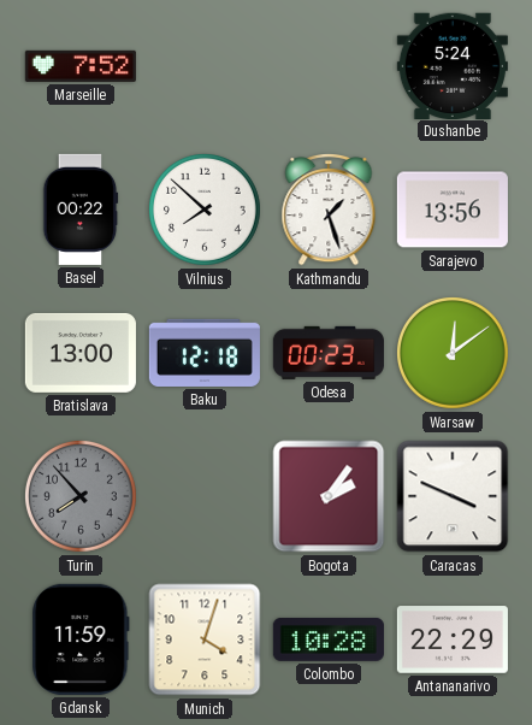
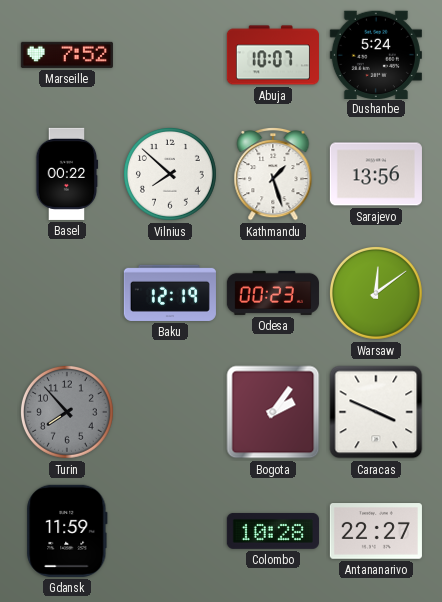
Abuja: none -> 10:07 (273, 55)
Bratislava: 13:00 -> none (81, 353)
Baku: 12:18 -> 12:19 (170, 293)
Munich: 4:03 -> none (205, 639)
Antananarivo: 22:29 -> 22:27 (376, 531)
